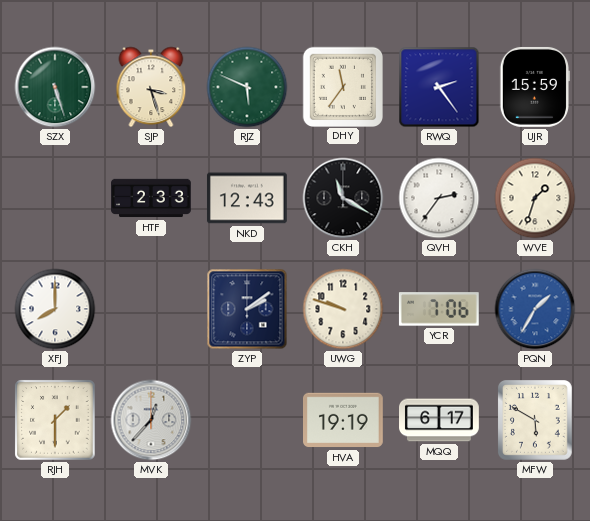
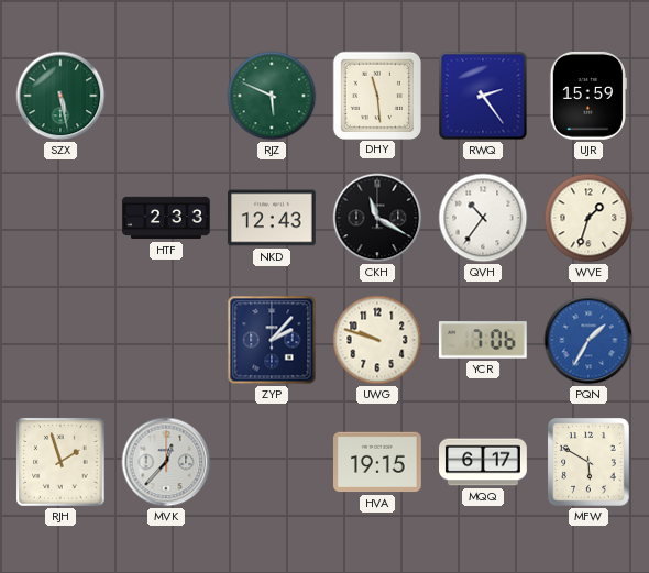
SZX: 5:27 -> 5:28 (61, 96)
SJP: 3:27 -> none (151, 87)
DHY: 11:36 -> 11:29 (376, 95)
QVH: 2:36 -> 10:36 (483, 218)
XFJ: 8:00 -> none (55, 309)
ZYP: 2:09 -> 2:07 (272, 340)
RJH: 1:30 -> 1:57 (61, 462)
HVA: 19:19 -> 19:15 (378, 462)
